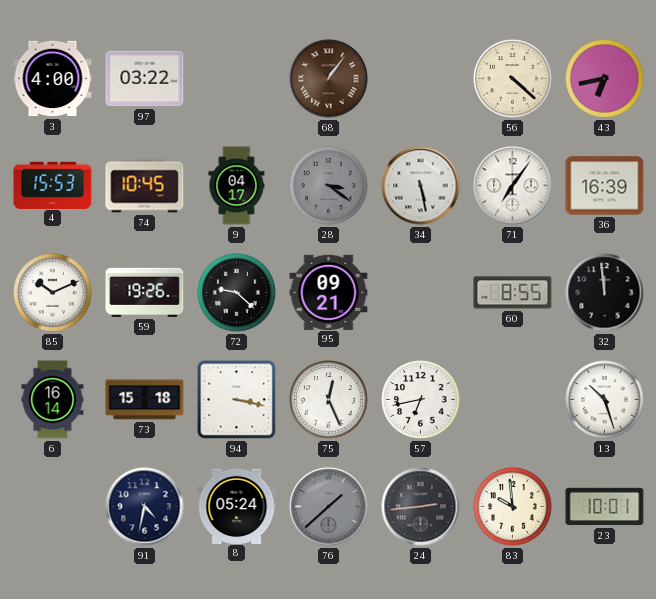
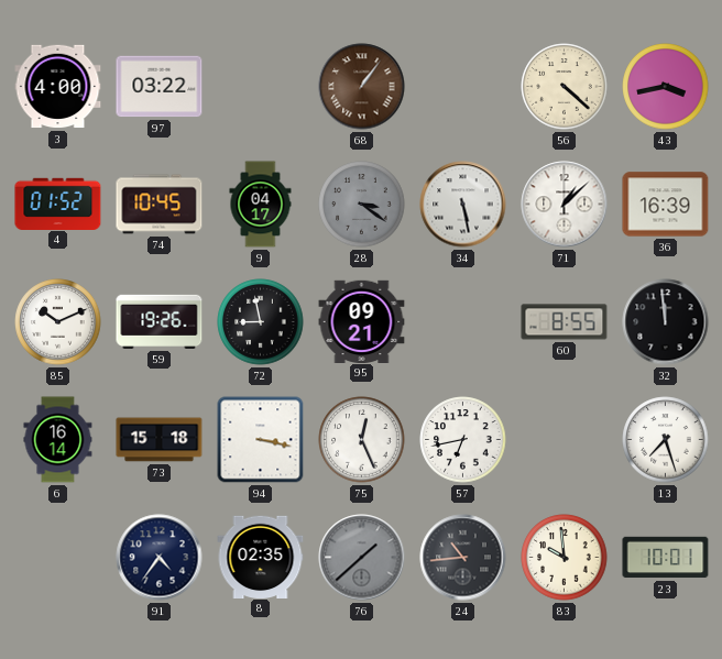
43: 6:43 -> 3:43 (666, 87)
4: 15:53 -> 01:52 (58, 204)
71: 7:06 -> 1:08 (565, 205)
72: 9:22 -> 8:58 (261, 322)
13: 10:27 -> 7:27 (666, 440)
91: 4:32 -> 4:36 (160, 558)
8: 05:24 -> 02:35 (261, 557)
24: 2:44 -> 10:44 (463, 558)
